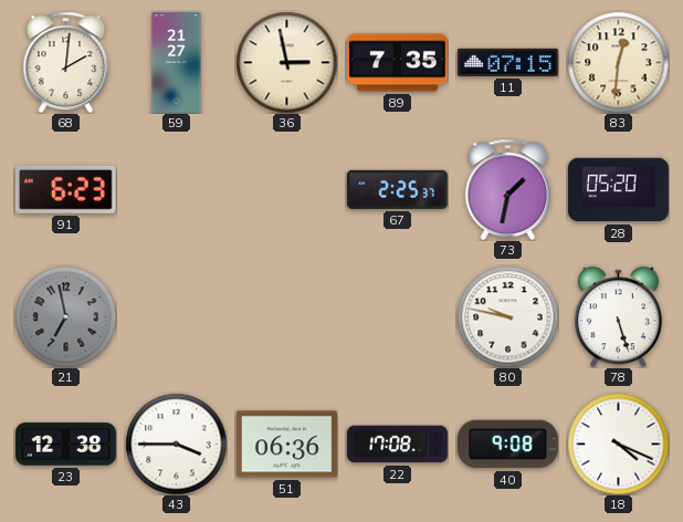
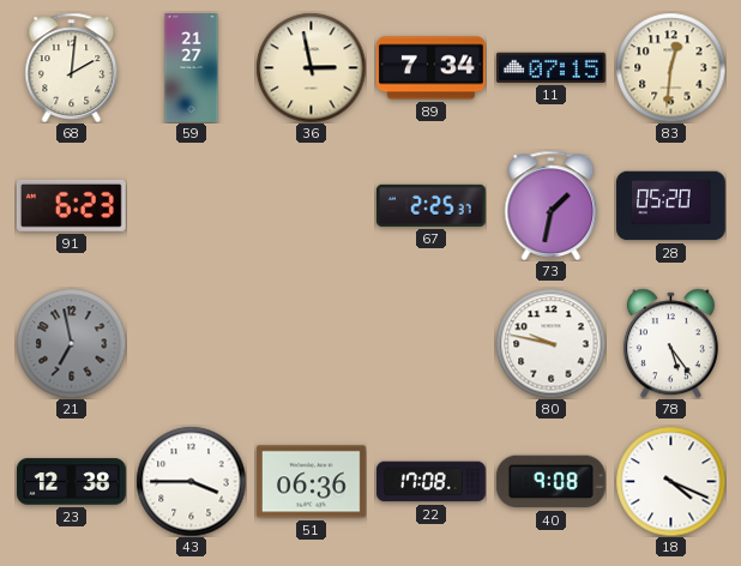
89: 7:35 -> 7:34 (432, 68)
78: 5:27 -> 5:24 (670, 343)
